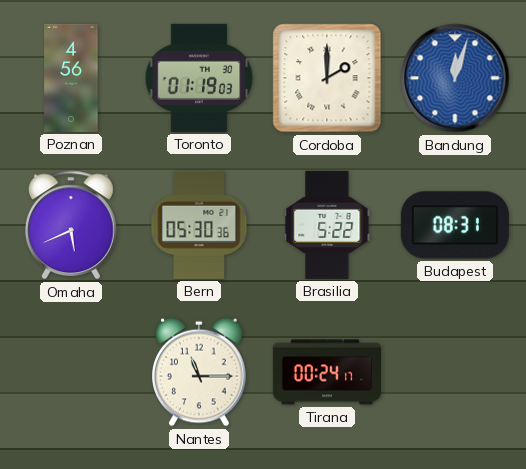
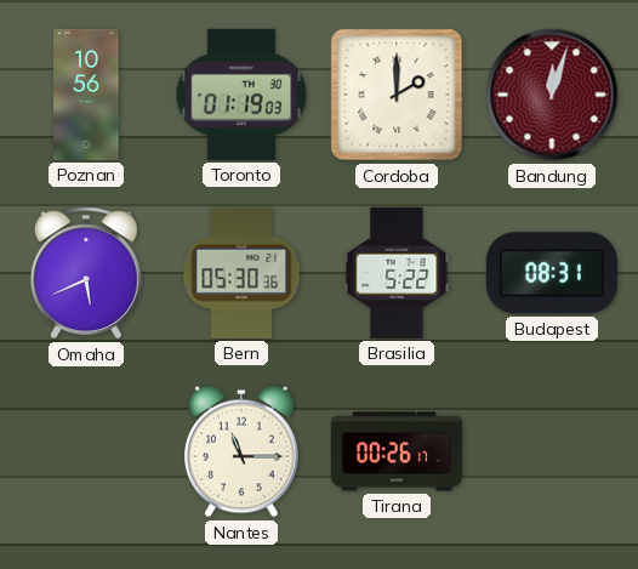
Poznan: 4:56 -> 10:56 (86, 95)
Bandung dial: blue -> burgundy (552, 95)
Tirana: 00:24 -> 00:26 (397, 451)
